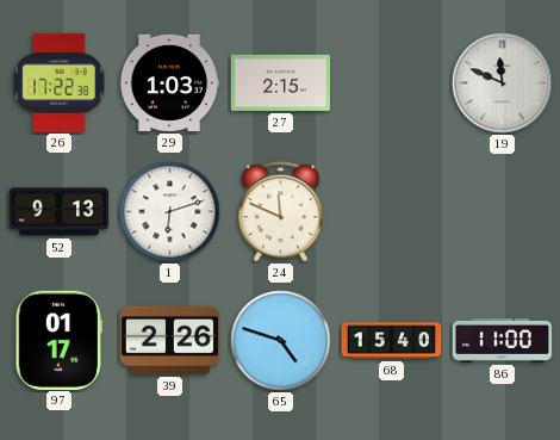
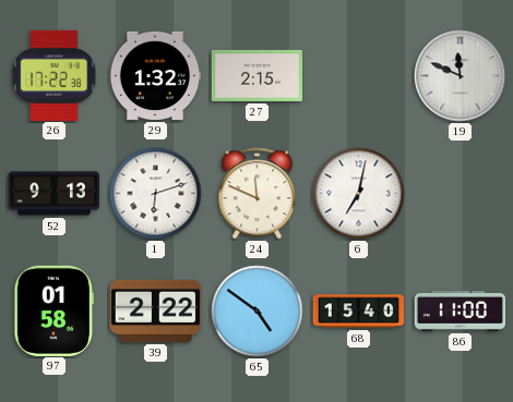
29: 1:03 -> 1:32 (154, 75)
6: none -> 7:02 (359, 194)
97: 01:17 -> 01:58 (53, 310)
39: 2:26 -> 2:22 (155, 310)
65: 4:48 -> 4:51 (258, 312)
